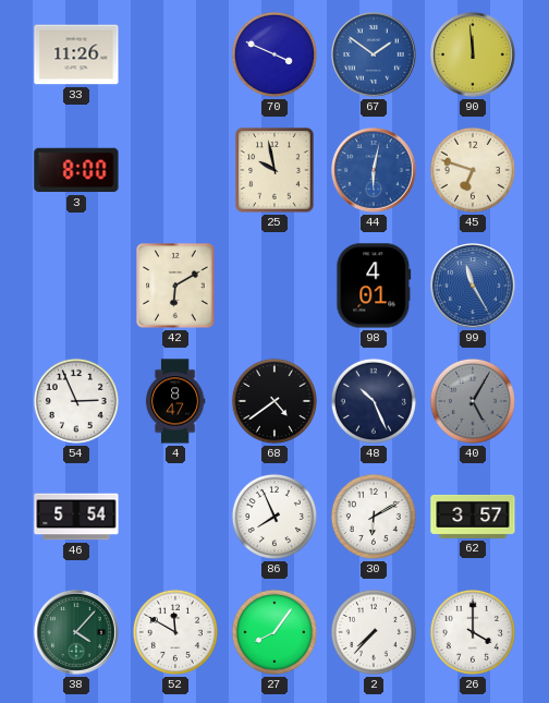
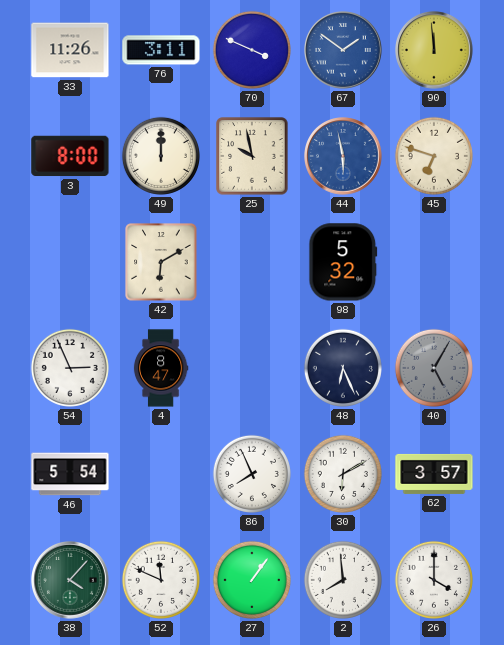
76: none -> 3:11 (161, 50)
49: none -> 12:00 (161, 156)
44: 6:02 -> 5:58 (344, 157)
98: 4:01 -> 5:32 (343, 262)
99: 11:25 -> none (474, 287)
68: 4:39 -> none (274, 401)
48: 10:26 -> 6:26 (343, 368)
52: 11:50 -> 11:49 (161, 580)
27: 8:06 -> 1:06 (252, 580)
2: 7:37 -> 7:59 (343, 580)
